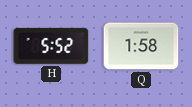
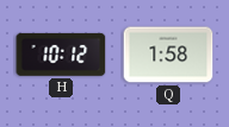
H: 5:52 -> 10:12 (61, 55)
